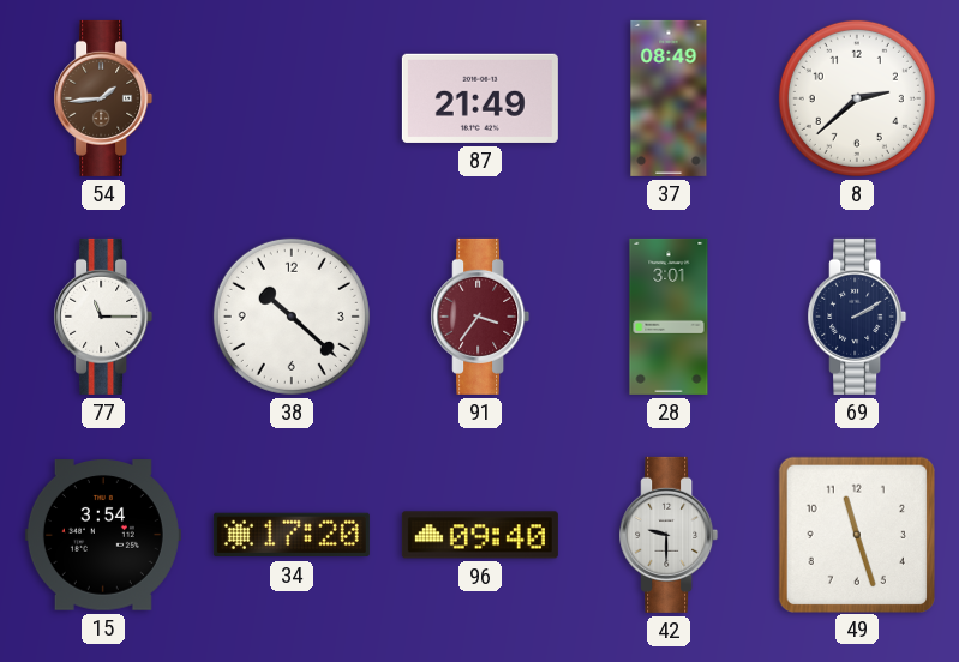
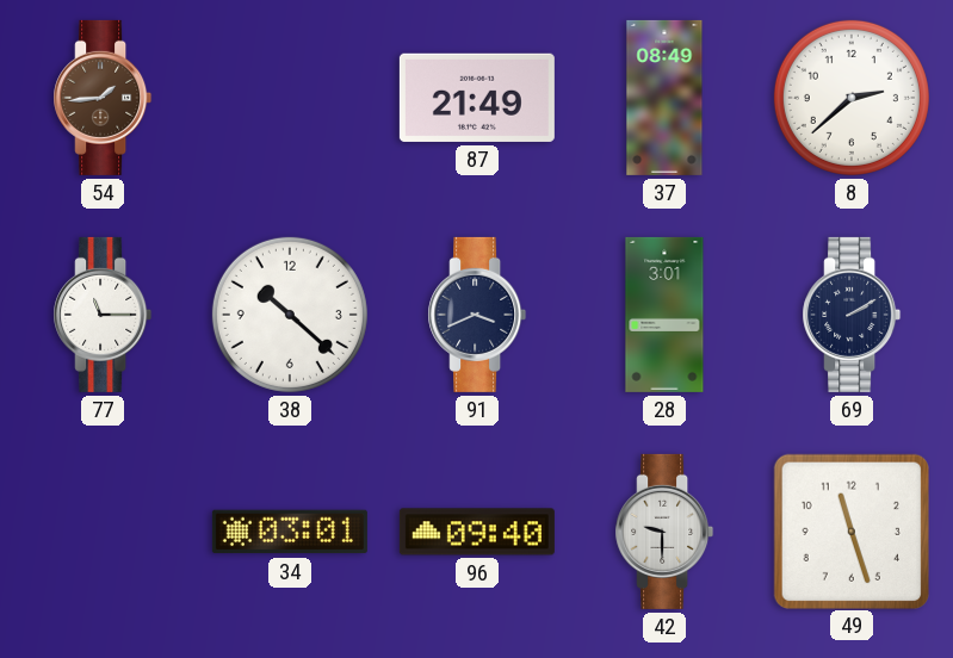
91: 3:36 -> 3:41 (477, 315)
91 dial: burgundy -> navy (477, 315)
15: 3:54 -> none (103, 535)
34: 17:20 -> 03:01 (290, 532)
